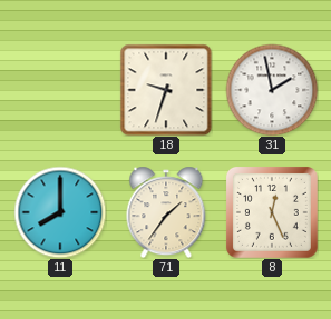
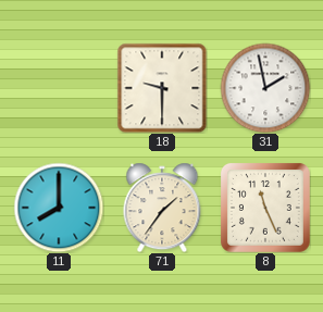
18: 9:33 -> 9:30 (162, 88)
8: 12:26 -> 11:26 (265, 208)
